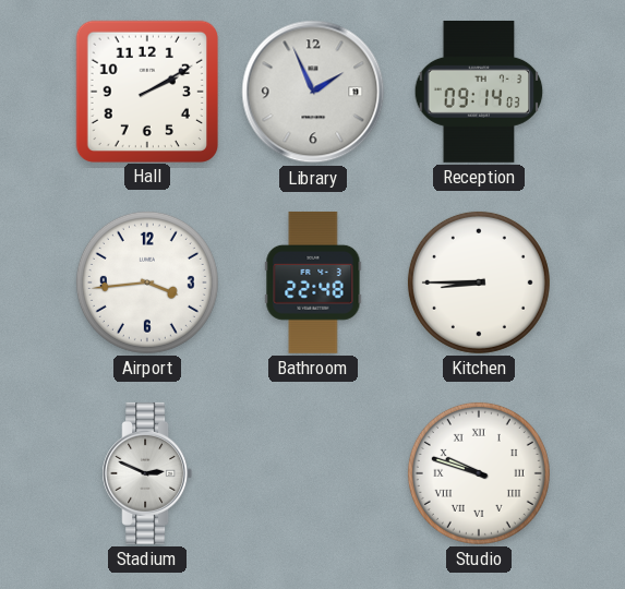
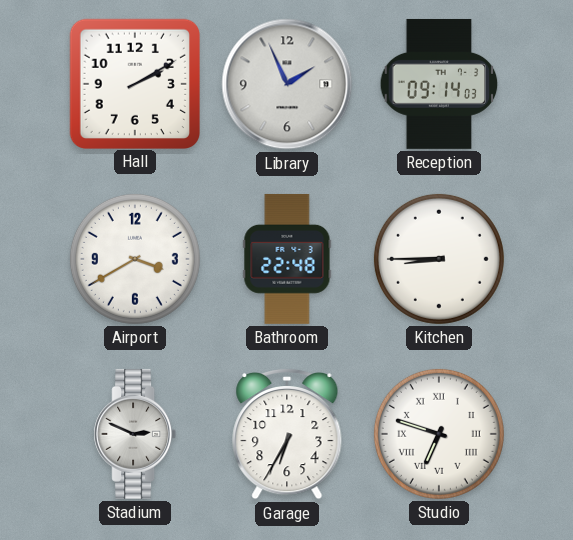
Airport: 3:44 -> 3:40 (135, 259)
Garage: none -> 6:35 (287, 434)
Studio: 9:48 -> 6:48 (439, 434)
